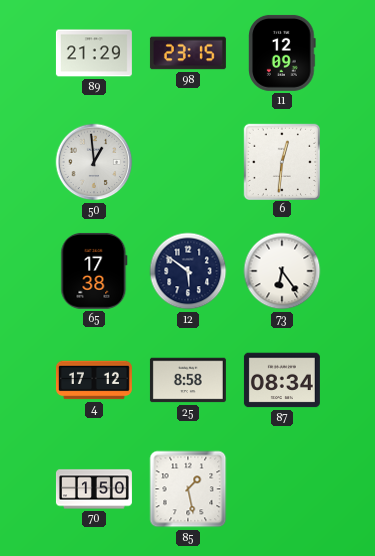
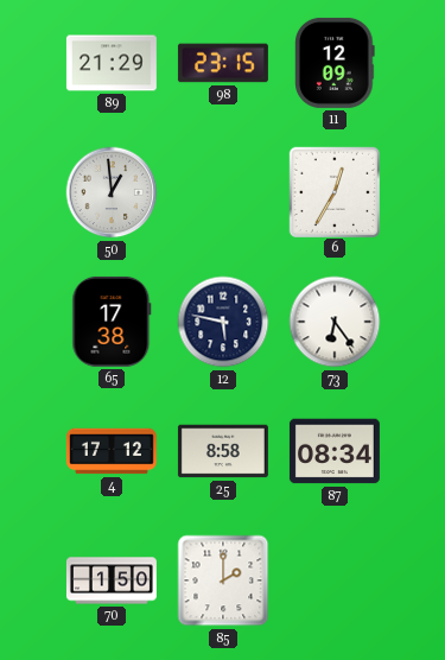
6: 12:31 -> 12:35 (333, 191)
12: 5:51 -> 5:47 (223, 322)
85: 1:28 -> 2:00 (223, 580)
